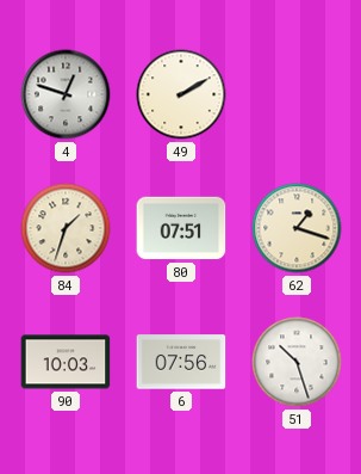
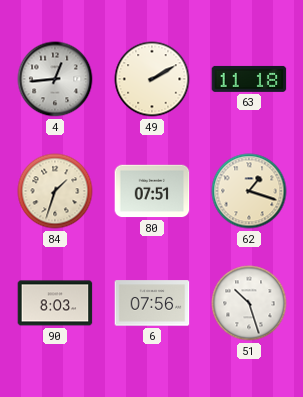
4: 12:48 -> 12:44 (55, 79)
63: none -> 11:18 (249, 79)
90: 10:03 -> 8:03 (55, 303)
